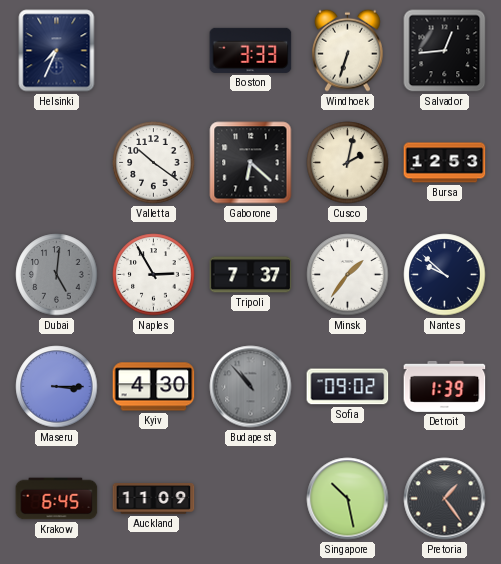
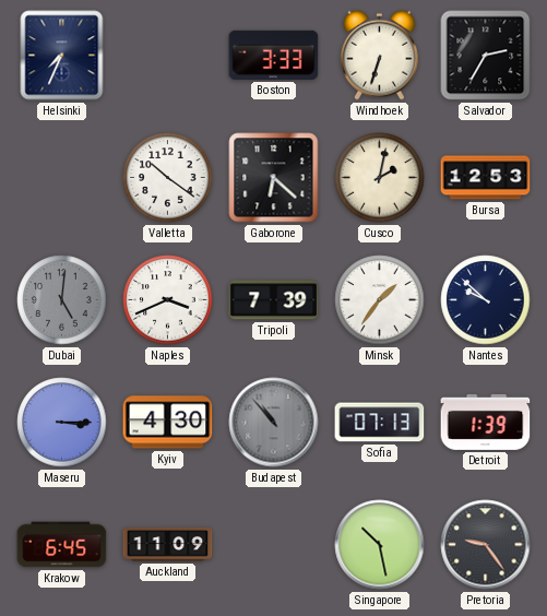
Salvador: 12:44 -> 2:35 (486, 56)
Naples: 2:55 -> 3:41 (168, 300)
Tripoli: 7:37 -> 7:39 (274, 300)
Sofia: 09:02 -> 07:13 (380, 423)
Pretoria: 1:24 -> 9:24 (486, 545)
